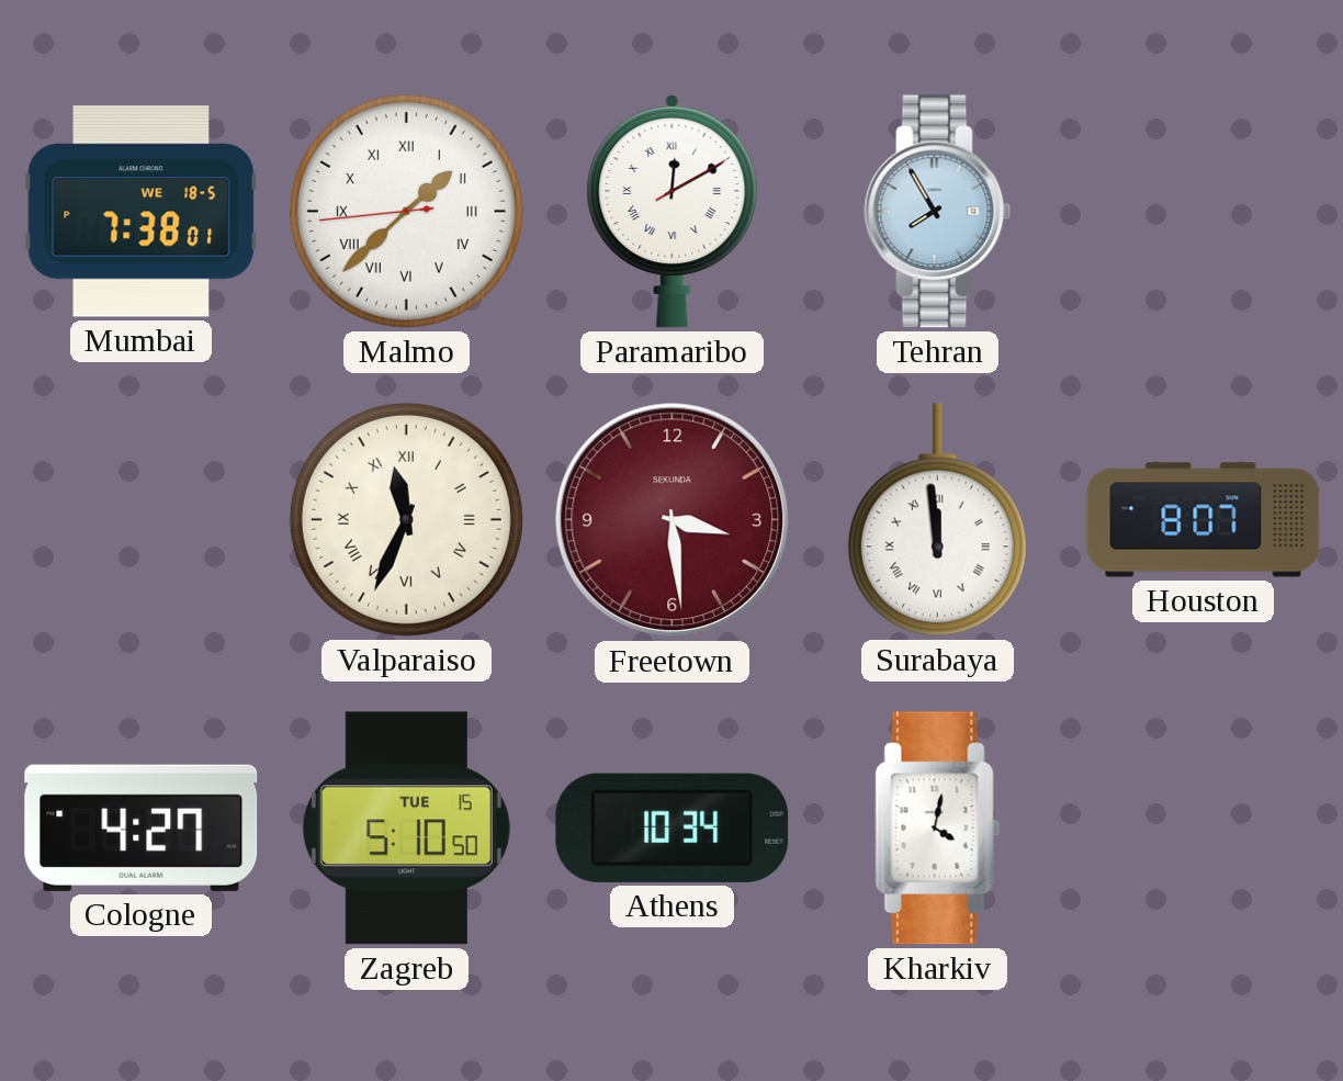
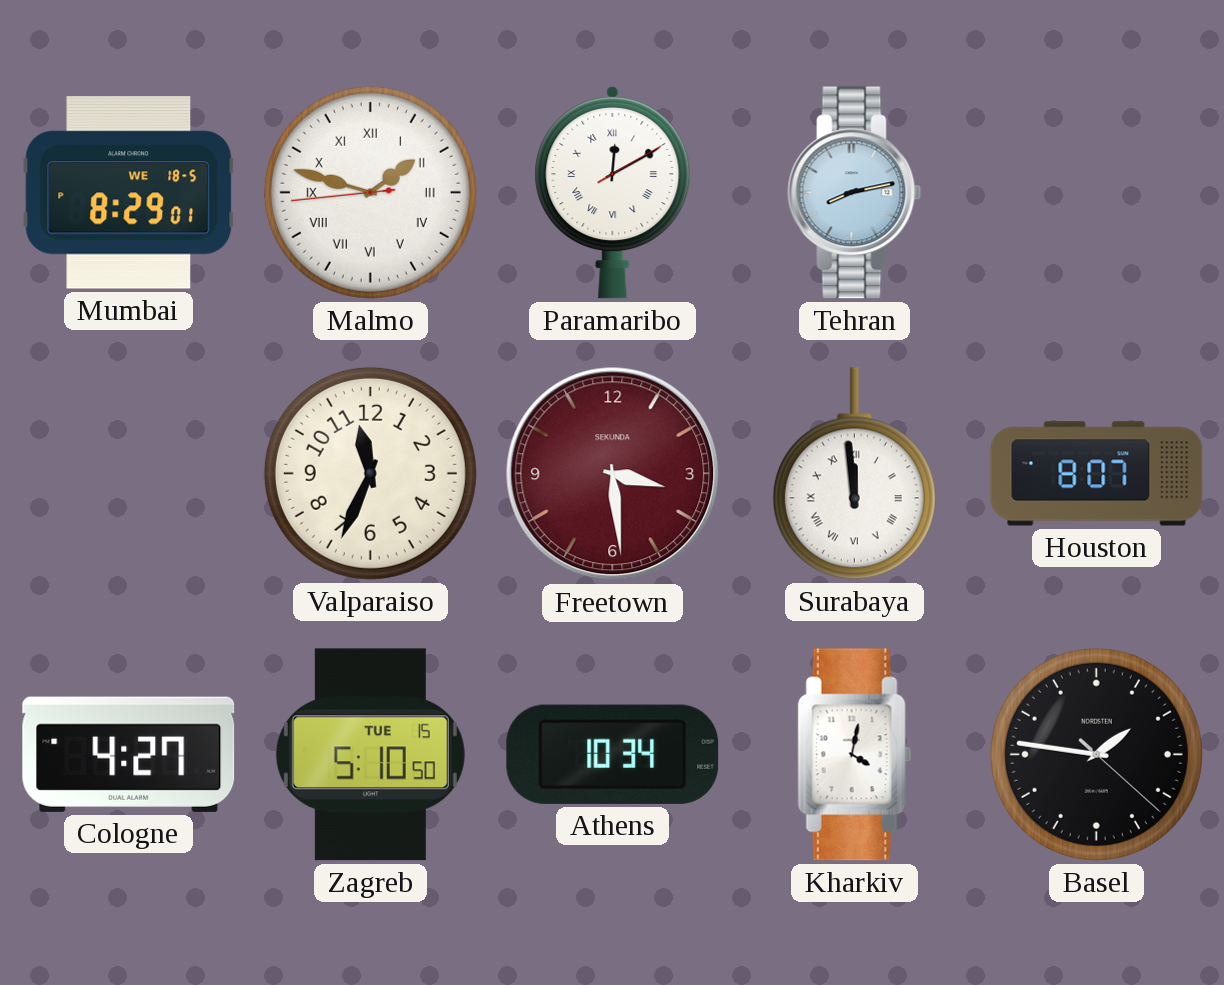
Mumbai: 7:38 -> 8:29 (129, 193)
Malmo: 1:37 -> 1:47 (370, 192)
Tehran: 7:55 -> 8:13 (855, 193)
Valparaiso numerals: Roman -> Arabic (370, 473)
Basel: none -> 1:46 (1096, 754)
